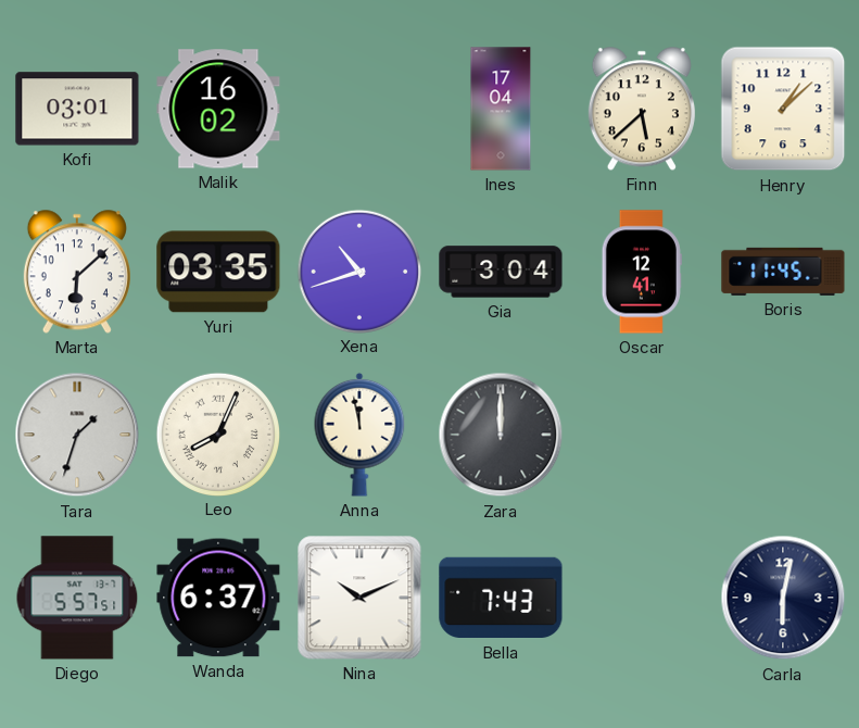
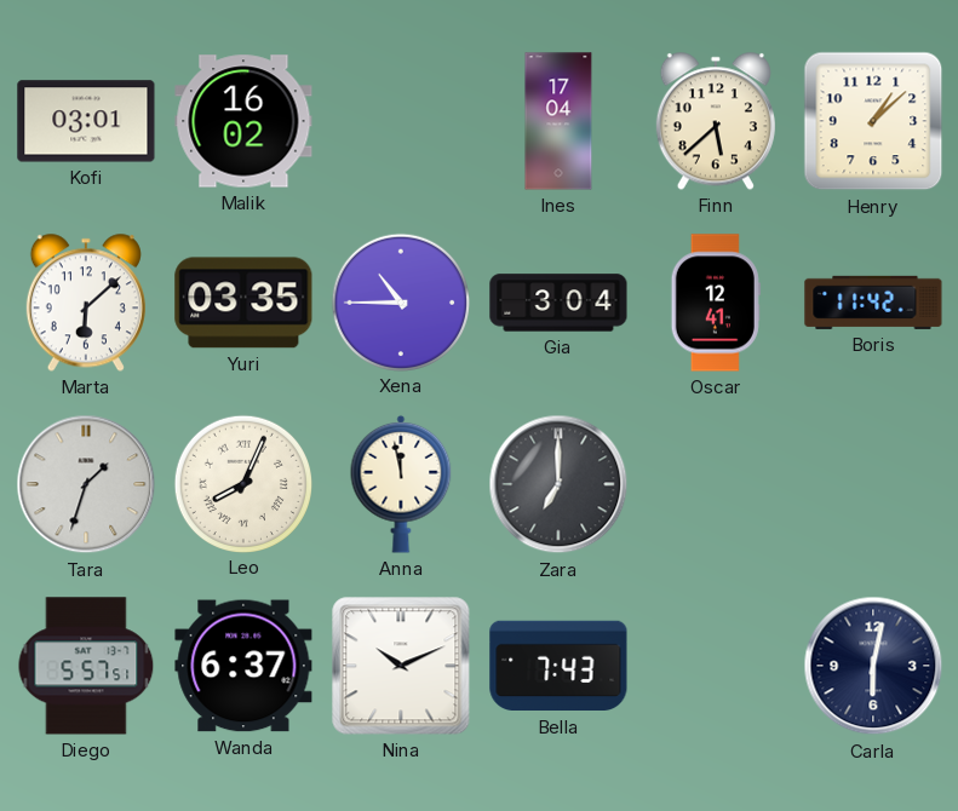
Xena: 10:42 -> 10:45 (400, 301)
Boris: 11:45 -> 11:42 (873, 303)
Zara: 12:00 -> 7:00 (558, 484)
